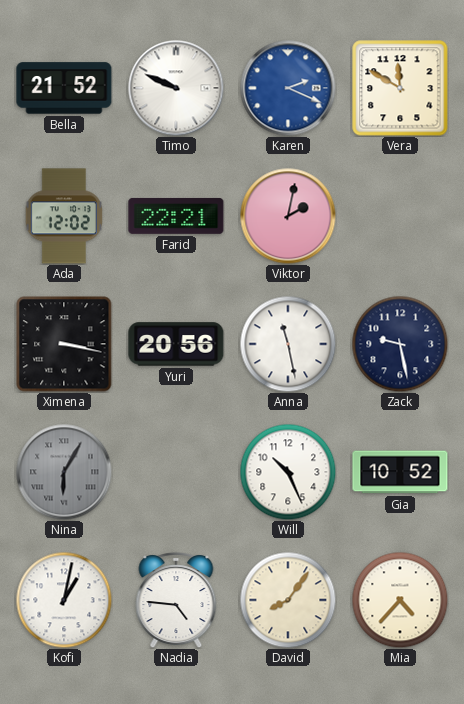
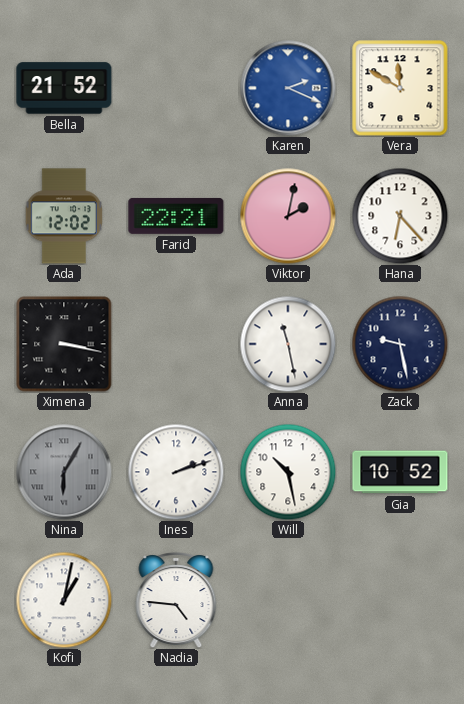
Timo: 9:49 -> none (176, 88)
Hana: none -> 6:23 (400, 216)
Yuri: 20:56 -> none (176, 344)
Ines: none -> 2:12 (176, 472)
Will: 10:26 -> 10:28 (288, 472)
David: 8:06 -> none (288, 600)
Mia: 4:37 -> none (400, 600)
